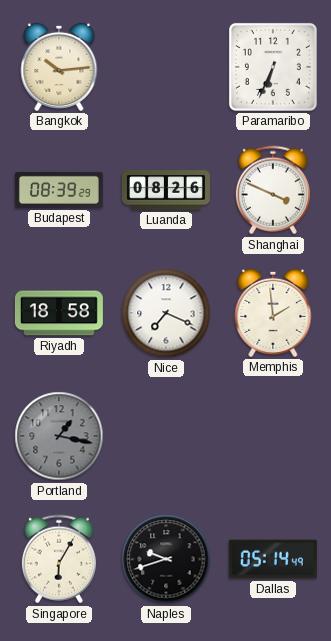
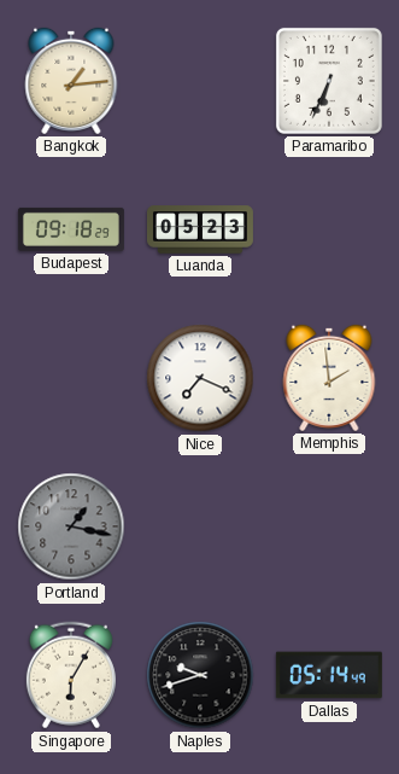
Bangkok: 10:14 -> 1:14 (71, 81)
Budapest: 08:39 -> 09:18 (71, 229)
Luanda: 08:26 -> 05:23 (200, 229)
Shanghai: 3:49 -> none (273, 190)
Riyadh: 18:58 -> none (59, 313)
